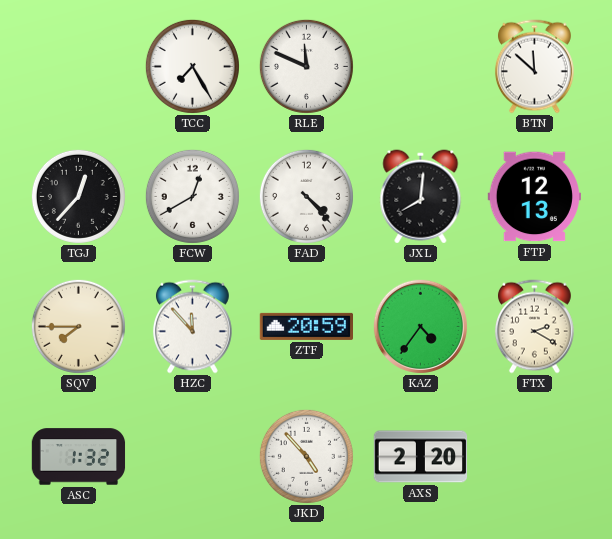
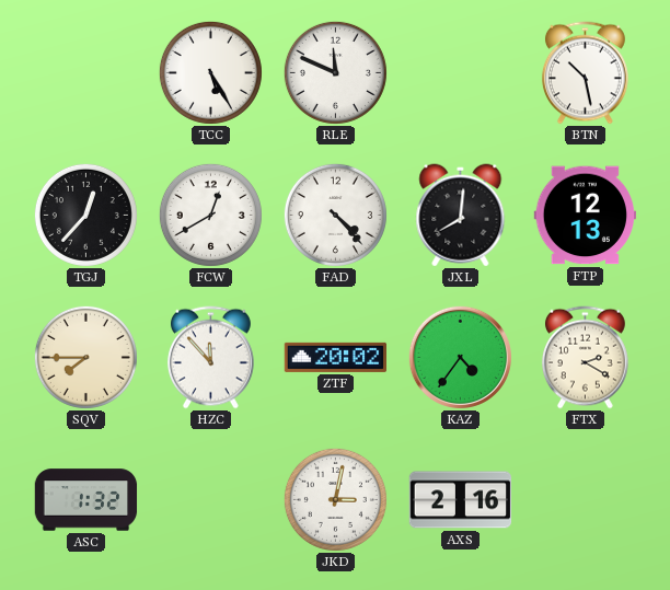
TCC: 7:25 -> 5:25 (210, 72)
BTN: 11:52 -> 10:28 (585, 73)
ZTF: 20:59 -> 20:02 (336, 357)
JKD: 4:53 -> 3:02 (335, 499)
AXS: 2:20 -> 2:16 (461, 500)
